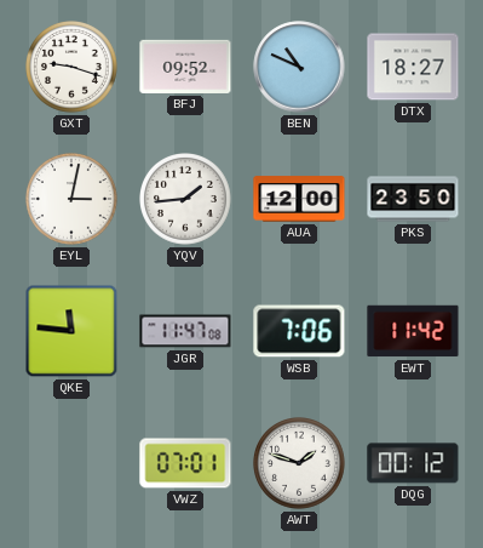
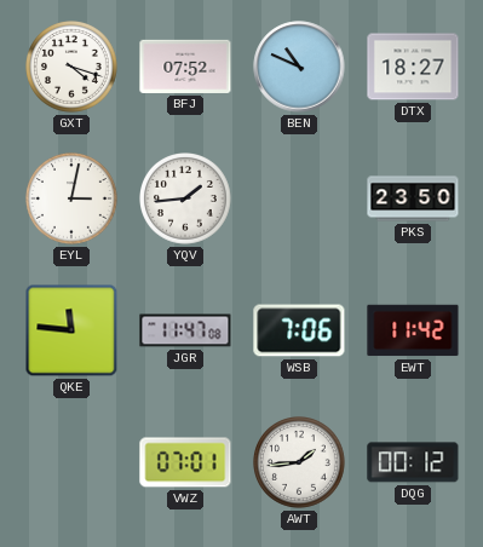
GXT: 9:18 -> 4:18 (73, 68)
BFJ: 09:52 -> 07:52 (185, 67)
AUA: 12:00 -> none (299, 199)
AWT: 1:48 -> 1:44 (300, 463)
